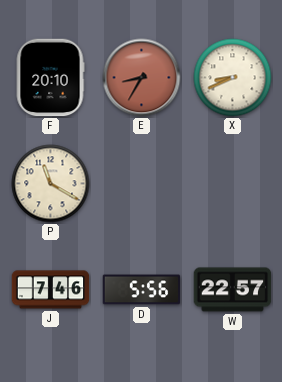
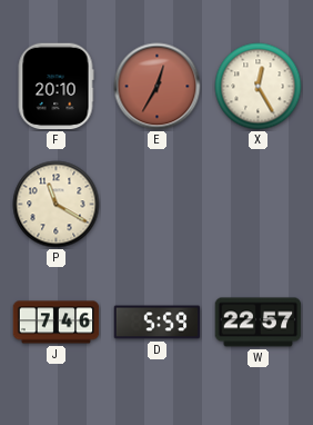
E: 8:35 -> 12:35 (158, 87)
X: 8:41 -> 12:25 (259, 87)
D: 5:56 -> 5:59 (158, 323)
